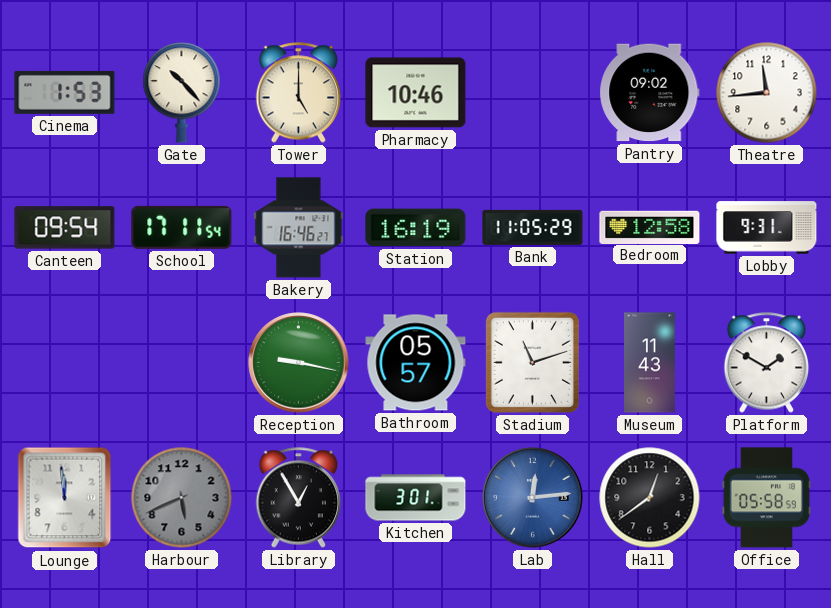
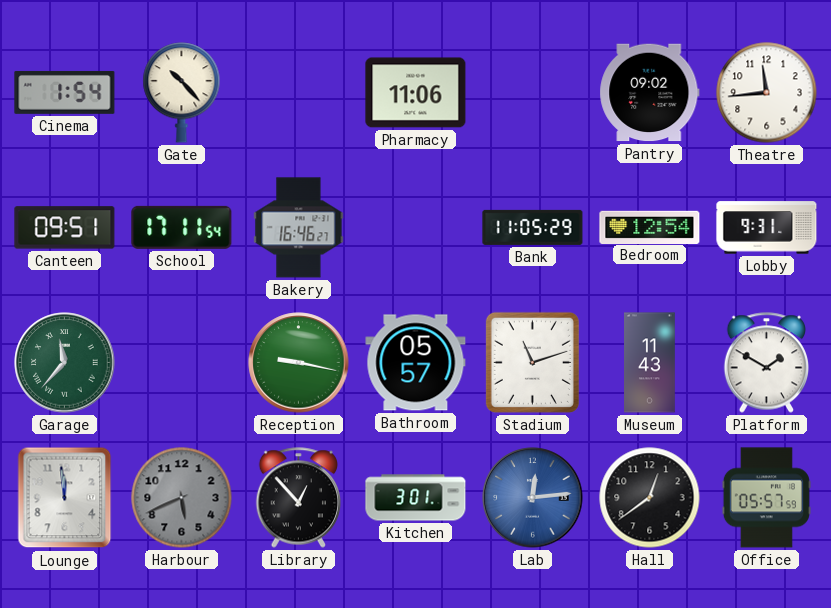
Cinema: 1:53 -> 1:54 (65, 92)
Tower: 5:00 -> none (299, 93)
Pharmacy: 10:46 -> 11:06 (416, 93)
Canteen: 09:54 -> 09:51 (65, 228)
Station: 16:19 -> none (416, 228)
Bedroom: 12:58 -> 12:54 (650, 227)
Garage: none -> 11:37 (65, 363)
Library: 12:55 -> 12:53 (299, 498)
Office: 05:58 -> 05:57 (766, 498)
